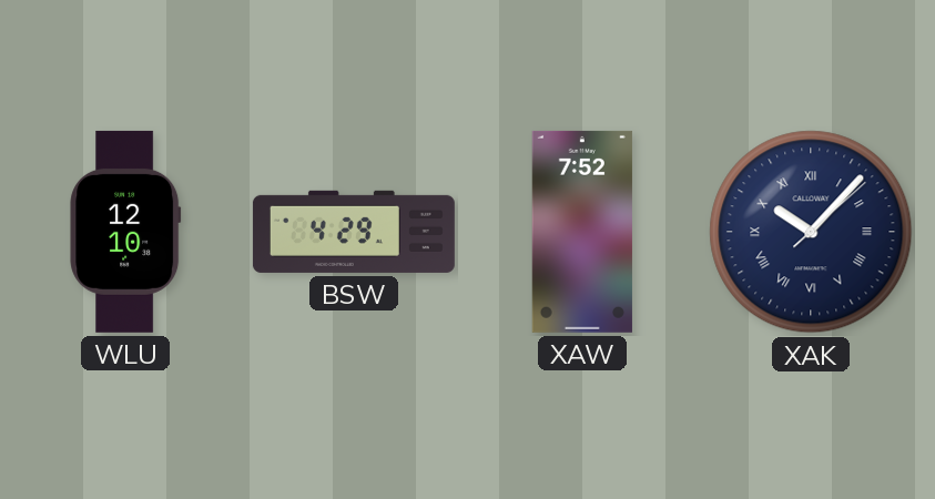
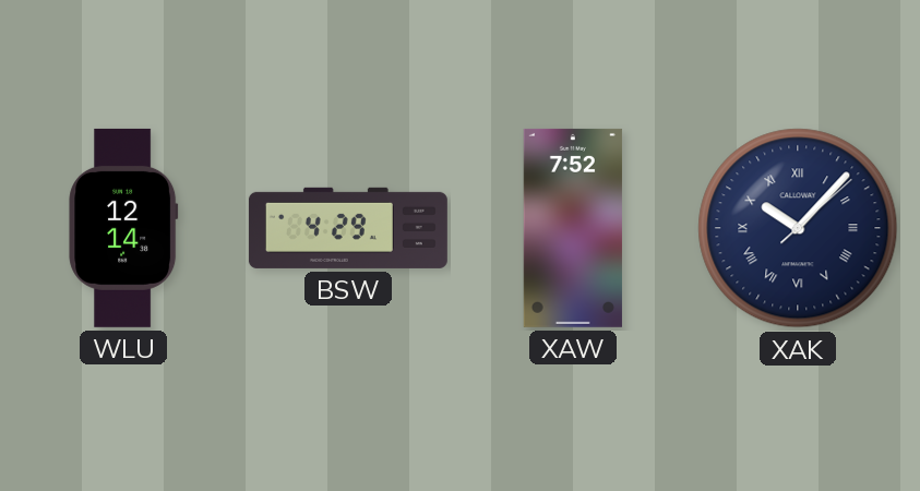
WLU: 12:10 -> 12:14 (123, 228)
